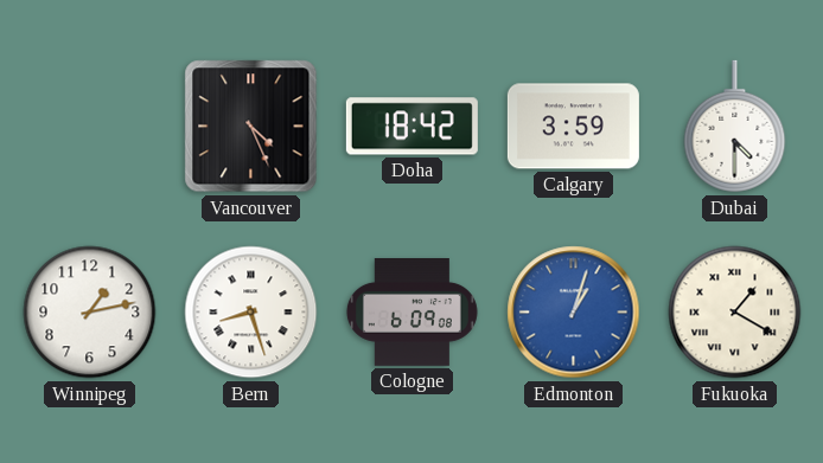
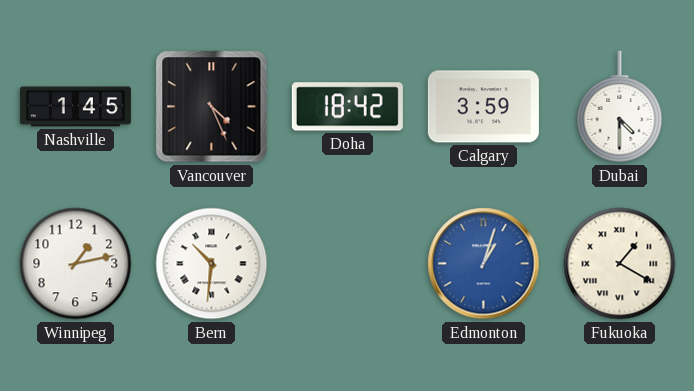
Nashville: none -> 1:45 (75, 107)
Bern: 8:27 -> 10:31 (212, 264)
Cologne: 6:09 -> none (411, 313)
